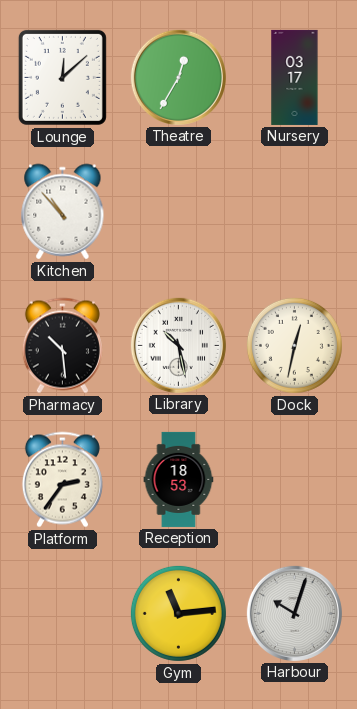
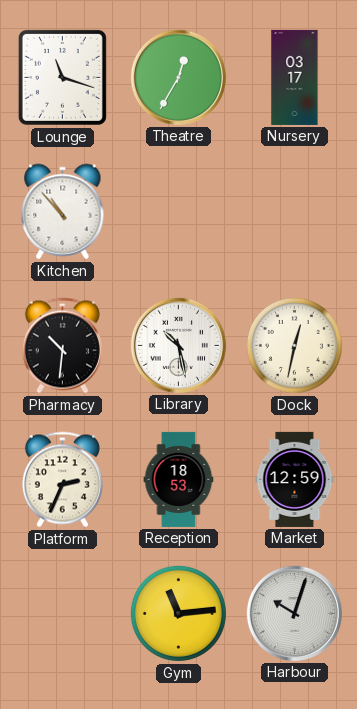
Lounge: 12:08 -> 11:18 (62, 77)
Pharmacy: 10:29 -> 10:31 (62, 346)
Platform: 2:36 -> 2:34 (62, 480)
Market: none -> 12:59 (295, 479)
